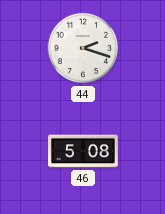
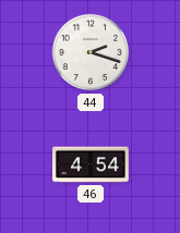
46: 5:08 -> 4:54 (92, 164)
